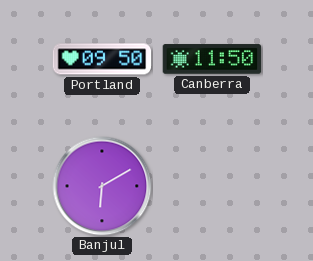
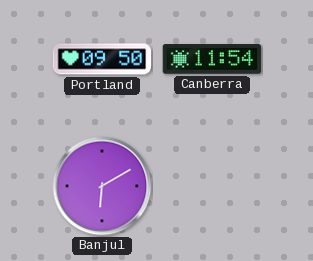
Canberra: 11:50 -> 11:54 (212, 59)
